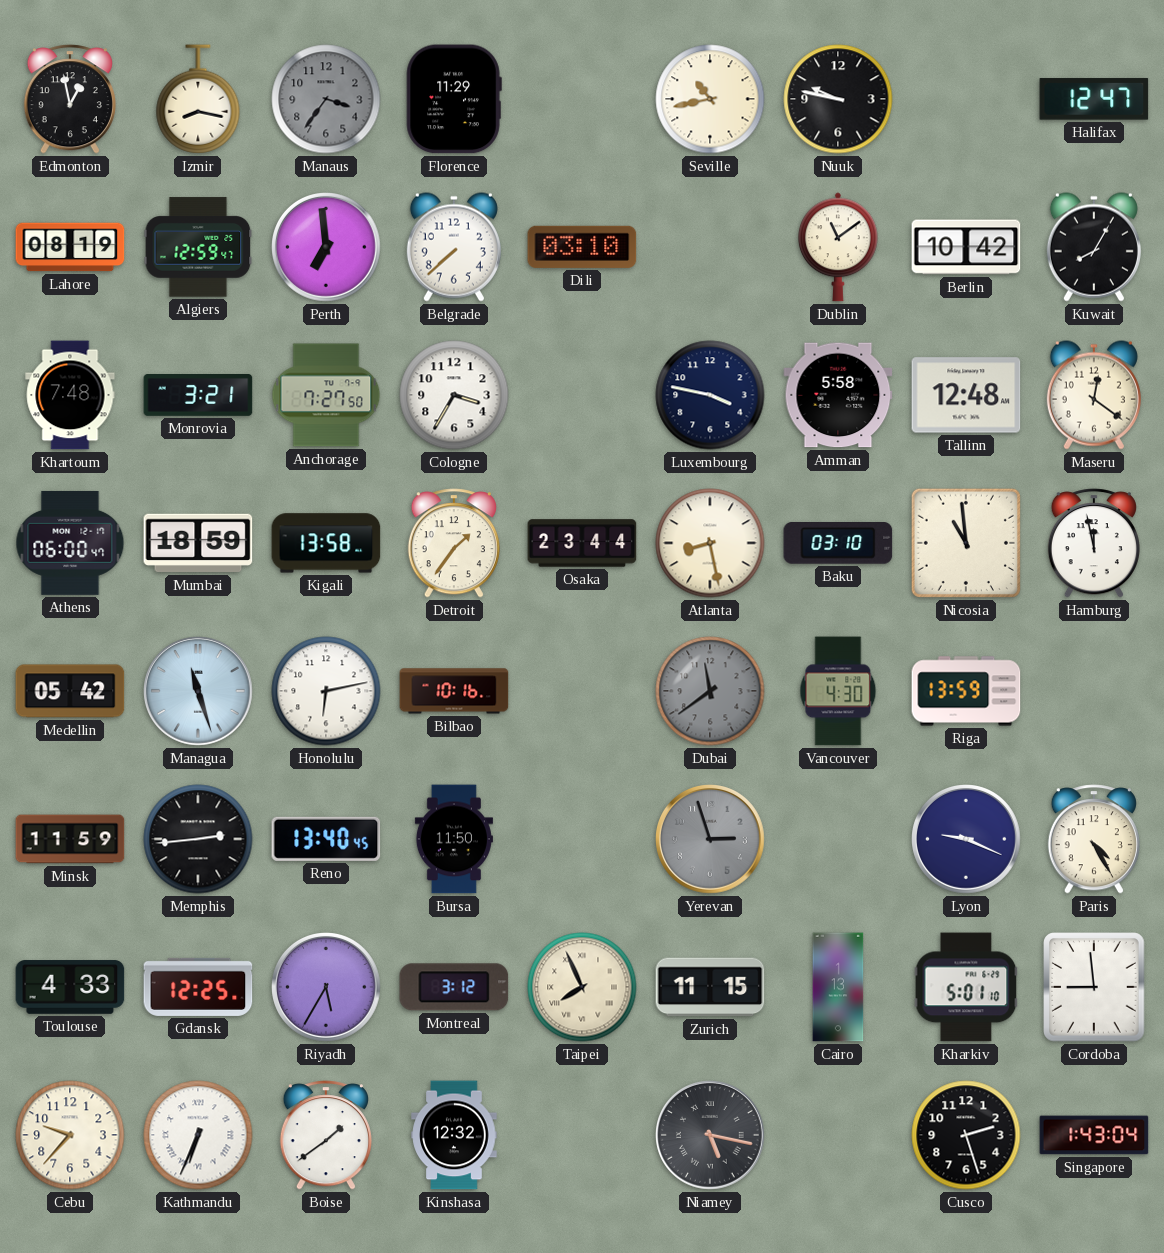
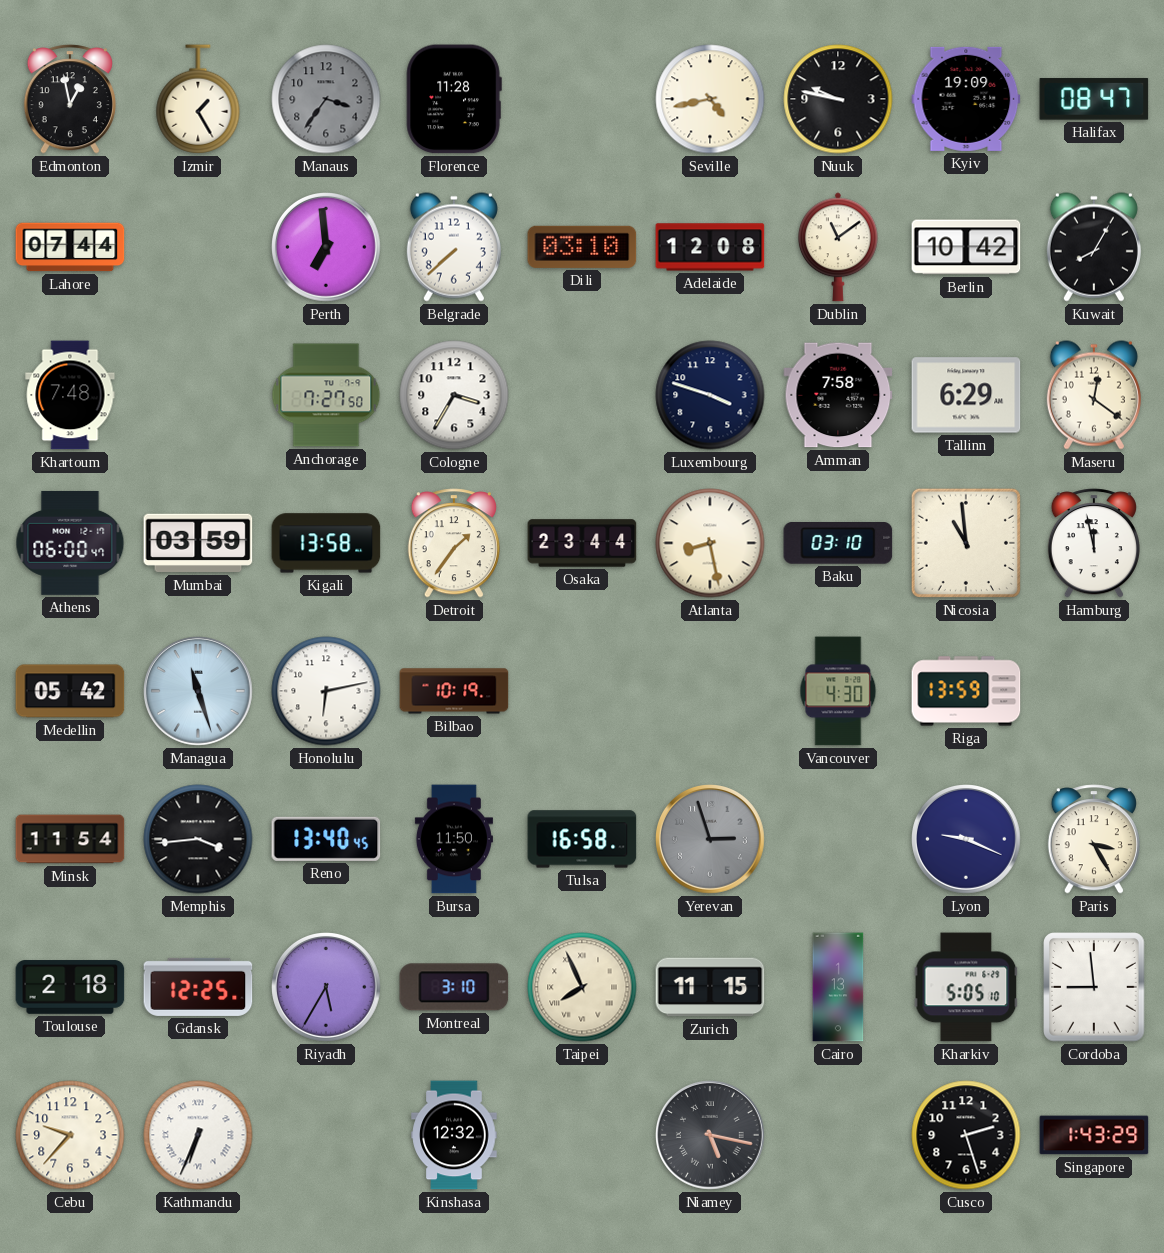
Izmir: 8:17 -> 1:25 (198, 99)
Florence: 11:29 -> 11:28 (454, 99)
Seville: 10:43 -> 4:43 (710, 99)
Kyiv: none -> 19:09 (966, 99)
Halifax: 12:47 -> 08:47 (1094, 99)
Lahore: 08:19 -> 07:44 (70, 247)
Algiers: 12:59 -> none (198, 247)
Adelaide: none -> 12:08 (710, 247)
Monrovia: 3:21 -> none (198, 396)
Luxembourg: 3:47 -> 3:48 (710, 395)
Amman: 5:58 -> 7:58 (838, 395)
Tallinn: 12:48 -> 6:29 (966, 395)
Mumbai: 18:59 -> 03:59 (198, 543)
Bilbao: 10:16 -> 10:19 (454, 691)
Dubai: 11:39 -> none (710, 691)
Minsk: 11:59 -> 11:54 (70, 839)
Memphis: 2:44 -> 3:44 (198, 839)
Tulsa: none -> 16:58 (582, 839)
Paris: 4:25 -> 3:25 (1094, 839)
Toulouse: 4:33 -> 2:18 (70, 987)
Montreal: 3:12 -> 3:10 (454, 987)
Kharkiv: 5:01 -> 5:05 (966, 987)
Boise: 1:39 -> none (326, 1135)
Singapore: 1:43:04 -> 1:43:29 (1094, 1135)
